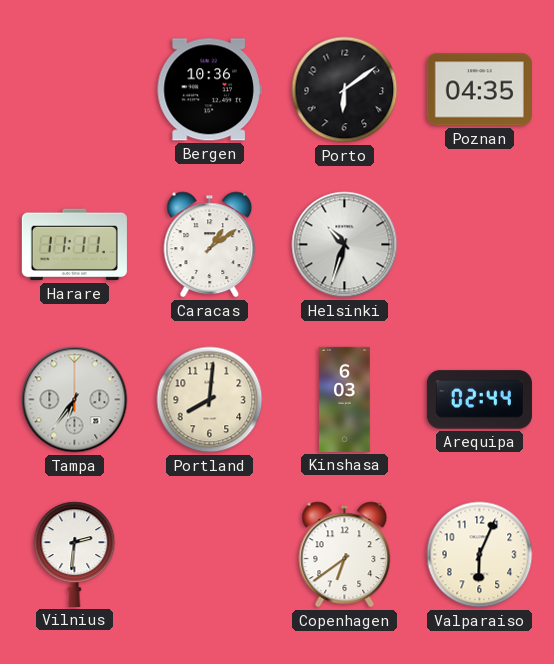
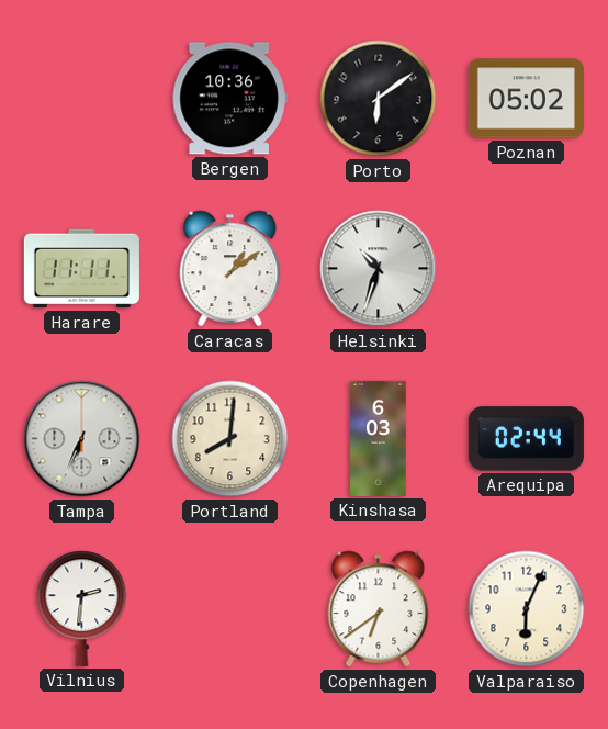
Poznan: 04:35 -> 05:02 (526, 99)
Tampa: 6:36 -> 6:34 (82, 439)
